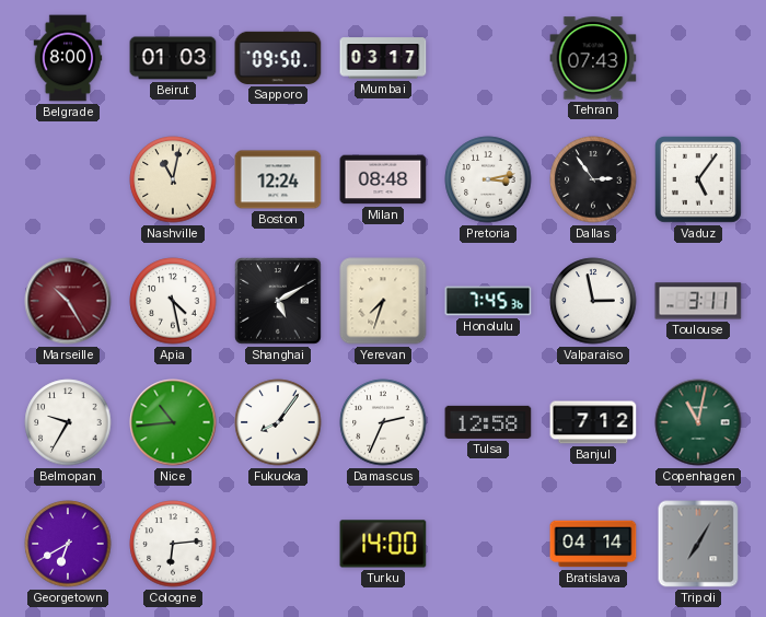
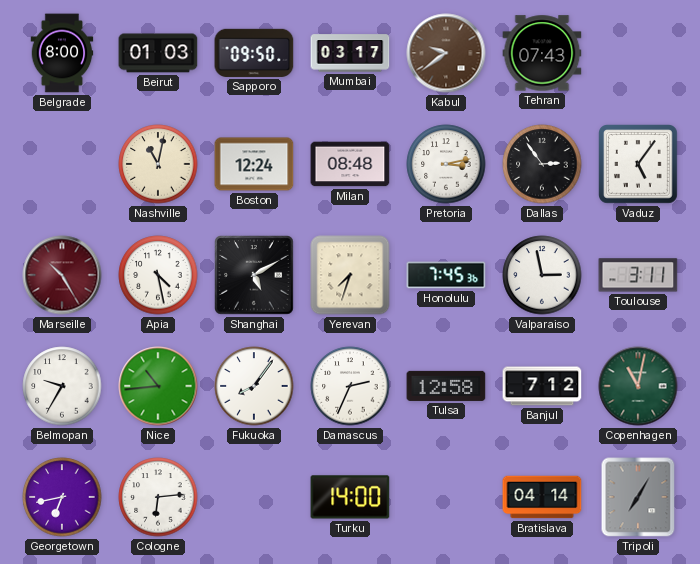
Kabul: none -> 9:39 (446, 53)
Georgetown: 6:40 -> 6:43 (62, 497)
